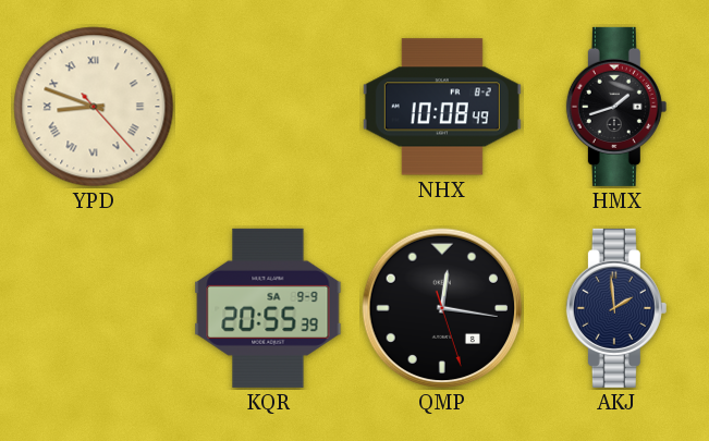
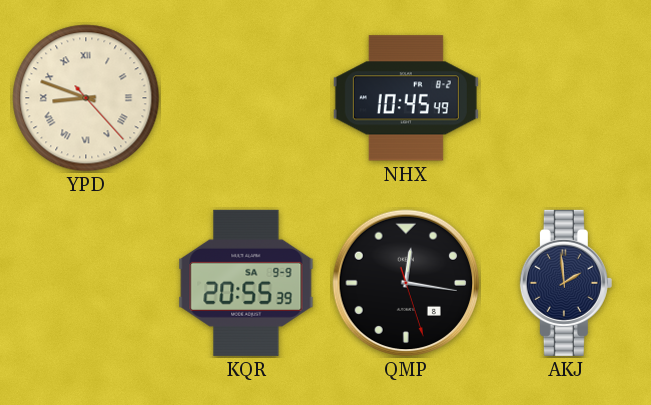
NHX: 10:08 -> 10:45 (406, 98)
HMX: 1:42 -> none (616, 107)
